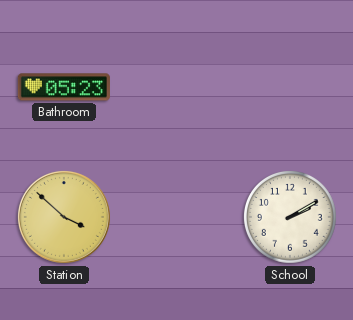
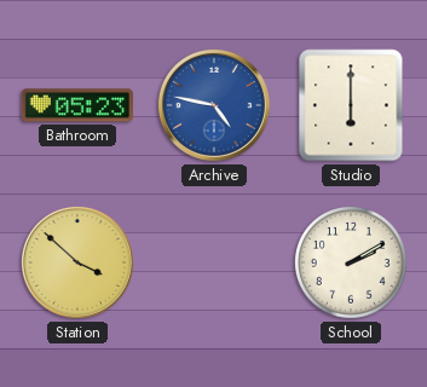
Archive: none -> 4:47 (214, 105)
Studio: none -> 6:00 (351, 105)
